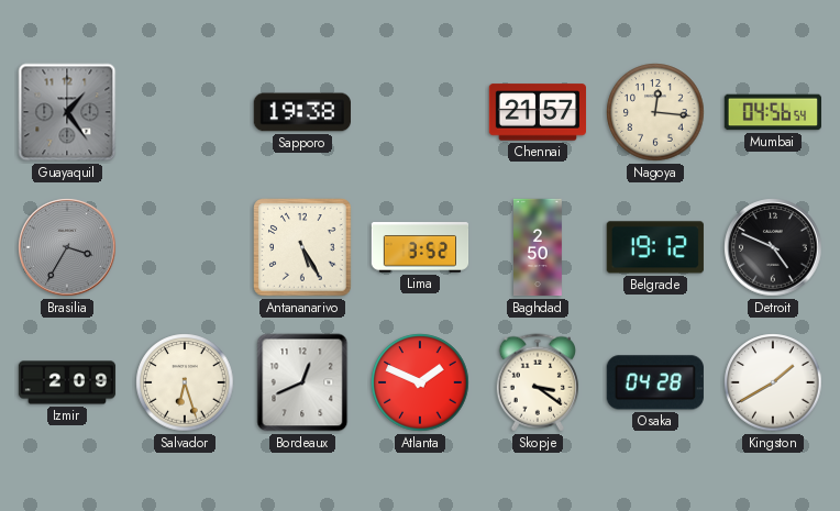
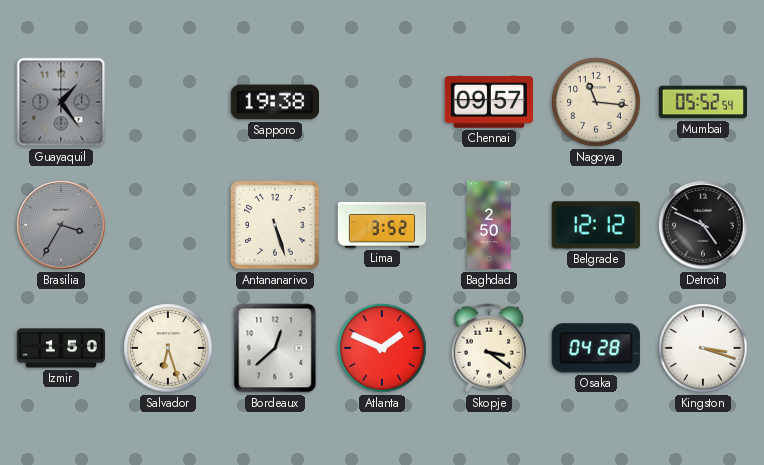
Chennai: 21:57 -> 09:57 (488, 102)
Nagoya: 12:16 -> 11:16 (596, 102)
Mumbai: 04:56 -> 05:52 (702, 102)
Antananarivo: 5:25 -> 5:27 (275, 225)
Belgrade: 19:12 -> 12:12 (596, 225)
Izmir: 2:09 -> 1:50 (61, 348)
Bordeaux: 12:41 -> 12:38 (275, 348)
Kingston: 1:40 -> 3:18 (703, 348)
